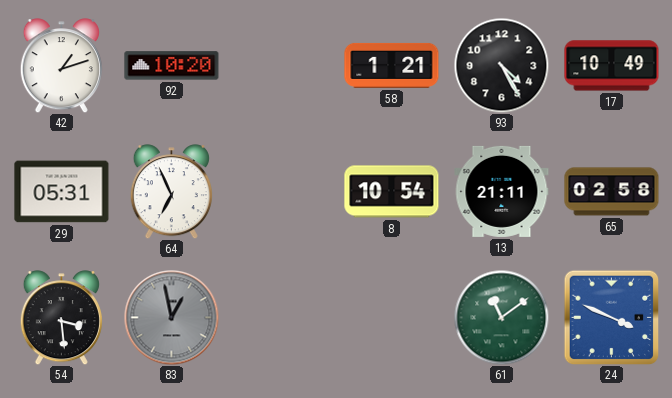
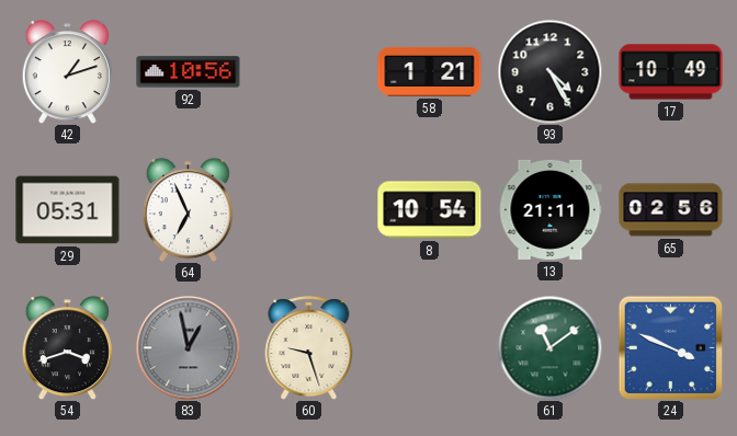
92: 10:20 -> 10:56 (189, 72)
65: 02:58 -> 02:56 (671, 210)
54: 3:29 -> 3:42 (67, 348)
60: none -> 9:27 (309, 348)
